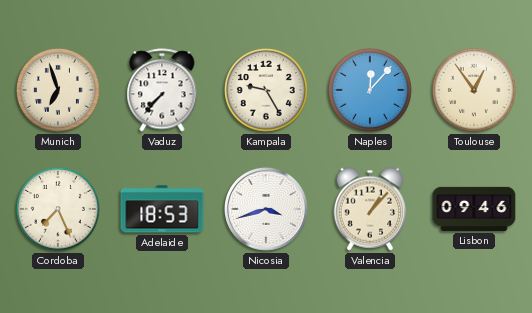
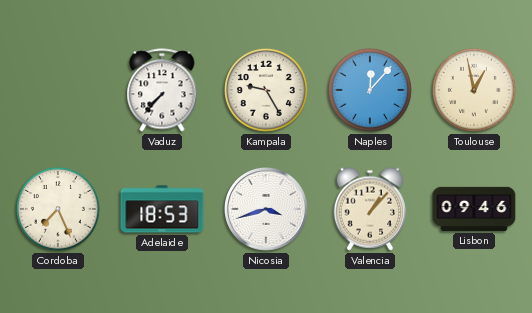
Munich: 6:57 -> none (58, 90)
Toulouse: 12:54 -> 12:58 (474, 90)
